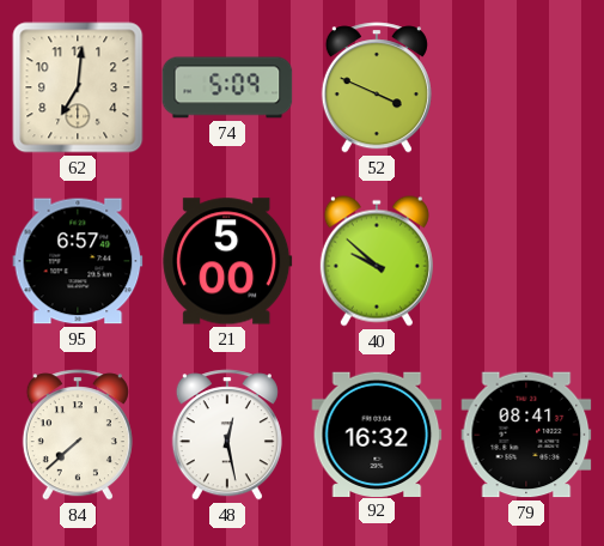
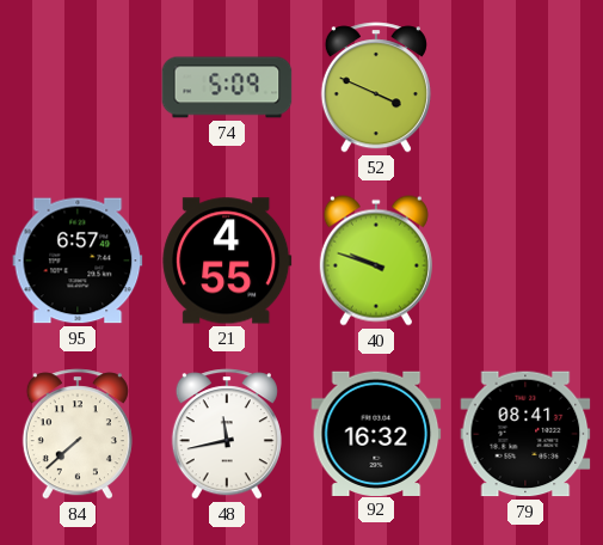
62: 7:01 -> none (78, 87)
21: 5:00 -> 4:55 (227, 261)
40: 9:52 -> 9:48 (376, 261)
48: 12:28 -> 11:43 (227, 434)
